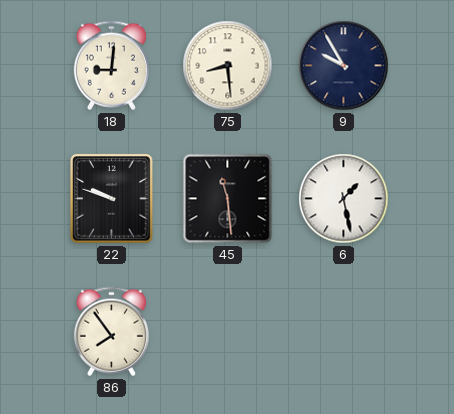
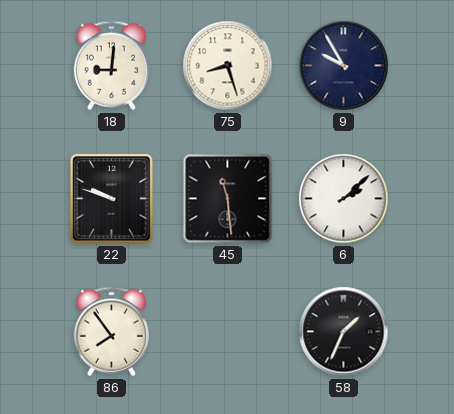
75: 8:29 -> 8:27 (228, 66)
6: 1:28 -> 2:08 (344, 199)
58: none -> 1:34 (344, 332)
